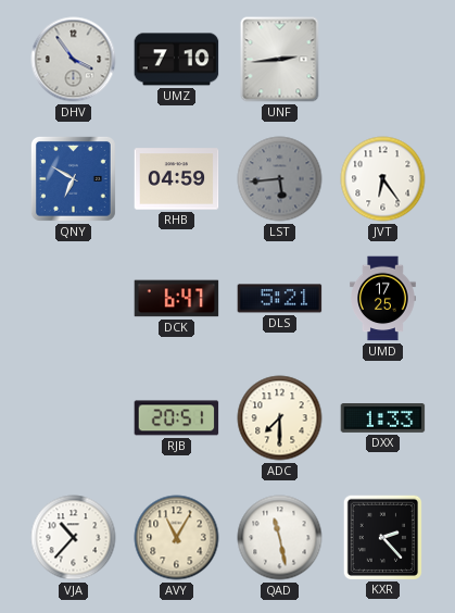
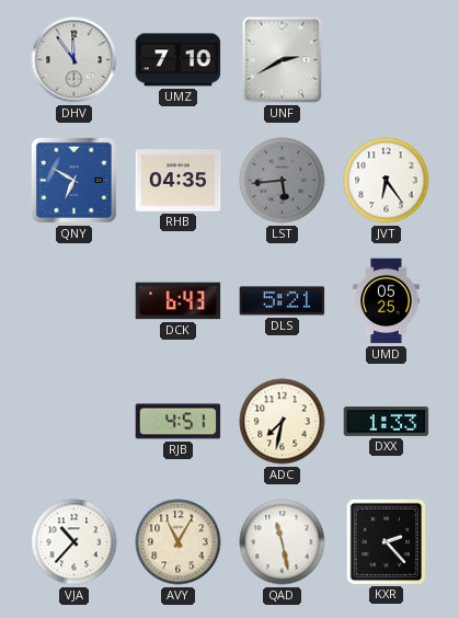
DHV: 3:54 -> 11:54 (74, 60)
UNF: 2:44 -> 2:40 (283, 60)
RHB: 04:59 -> 04:35 (179, 181)
DCK: 6:47 -> 6:43 (179, 301)
UMD: 17:25 -> 05:25 (387, 301)
RJB: 20:51 -> 4:51 (179, 422)
ADC: 7:30 -> 7:32 (283, 422)
